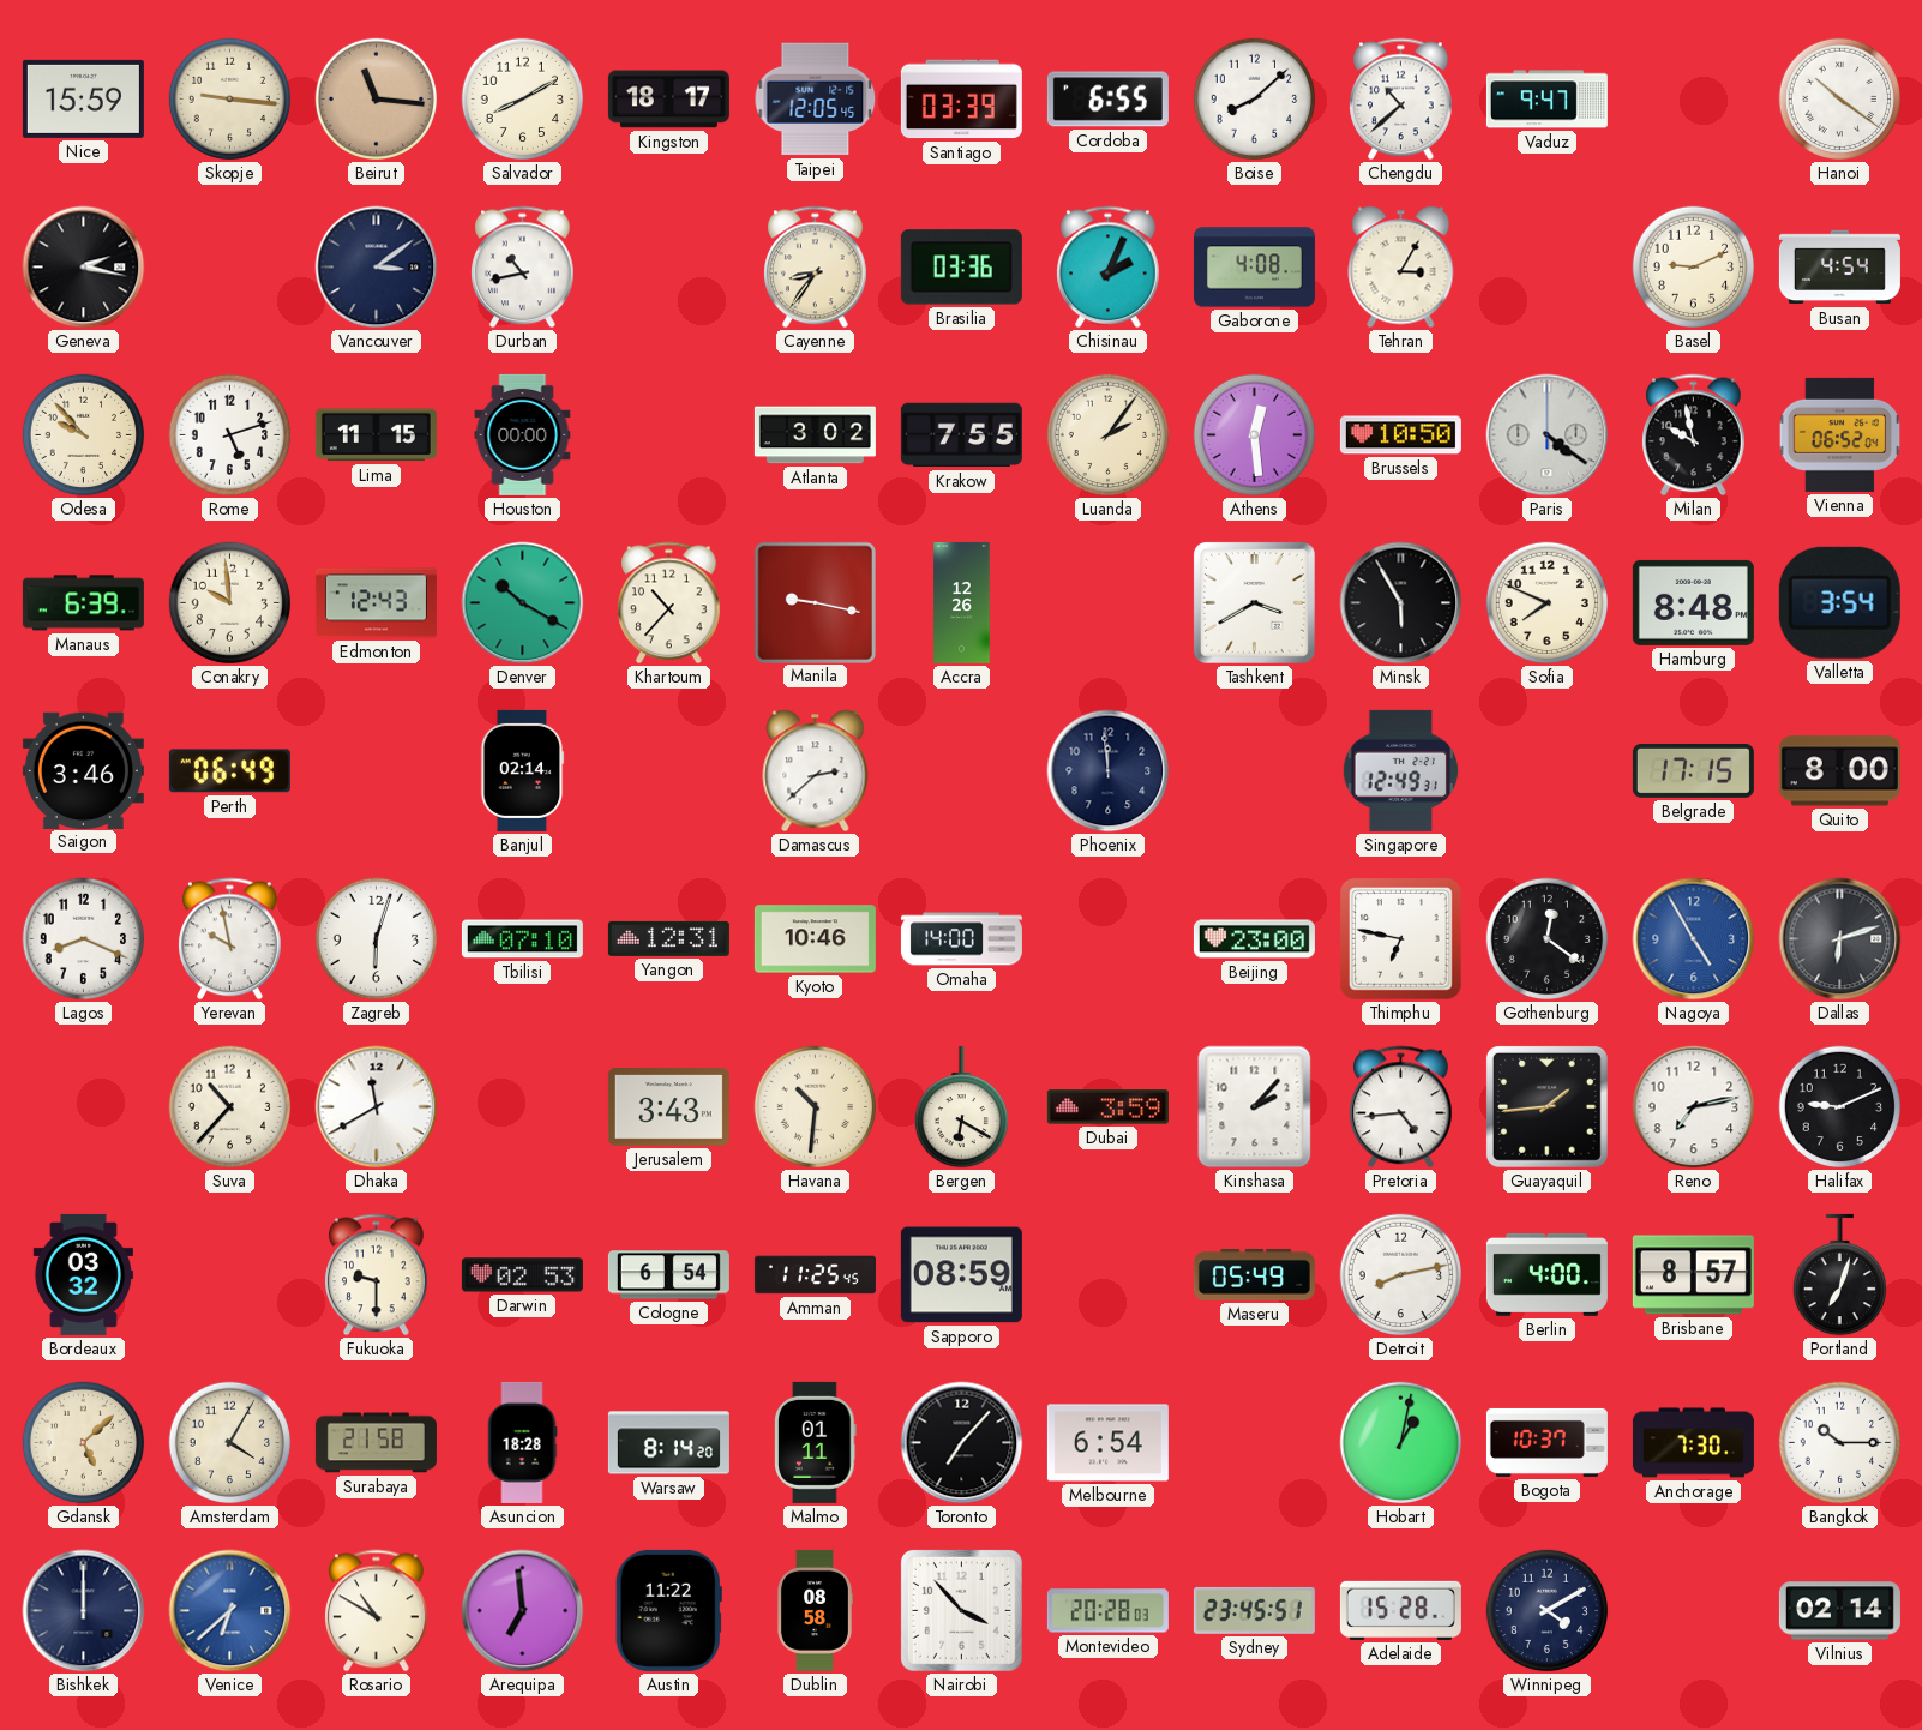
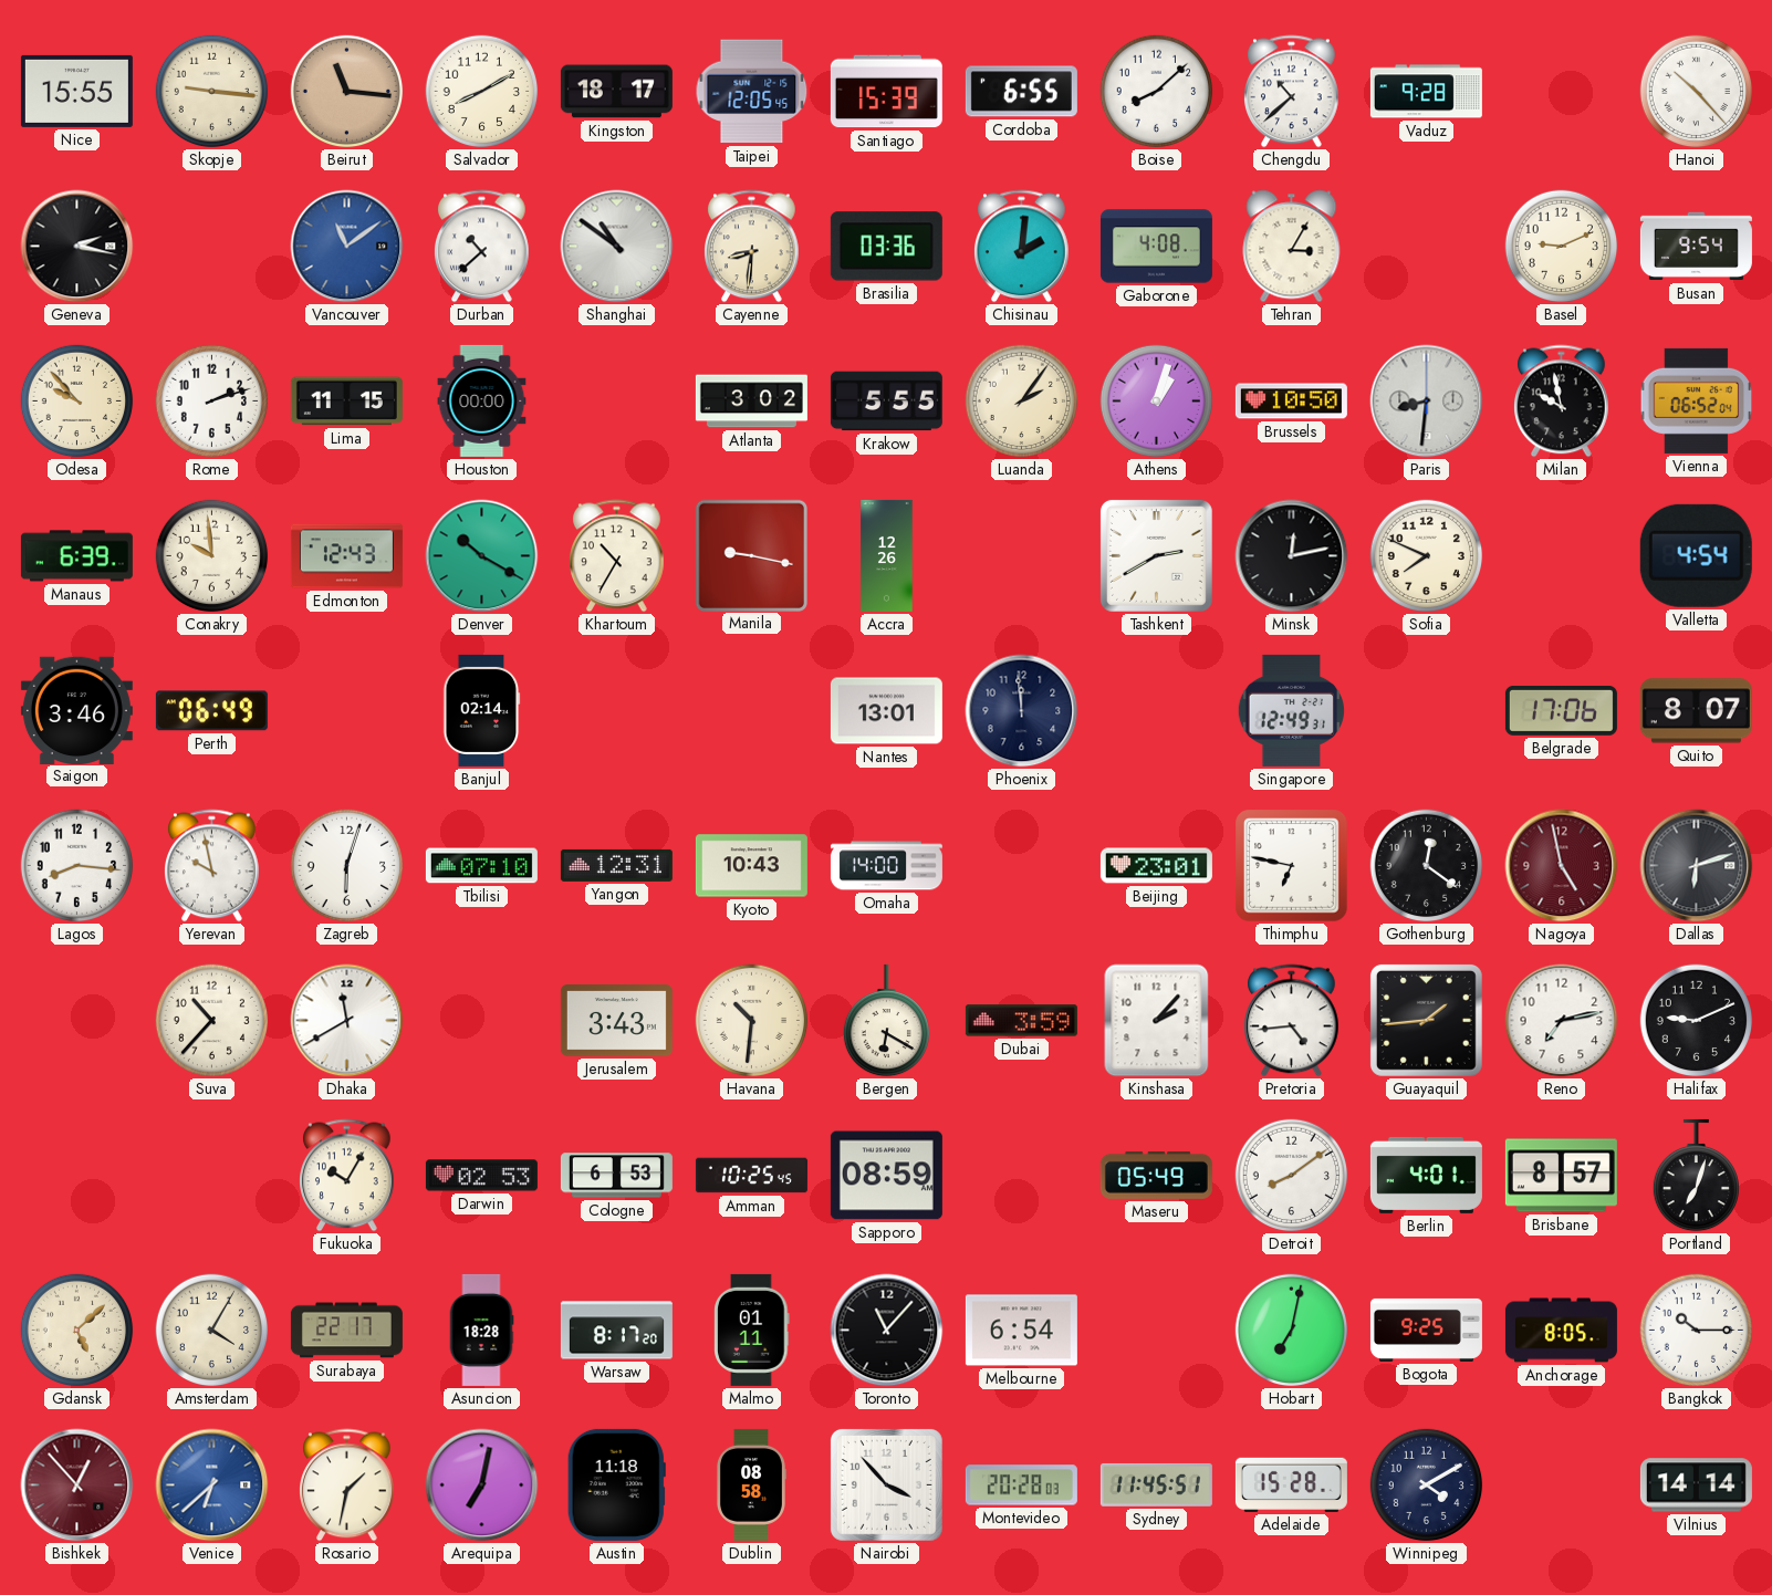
Nice: 15:59 -> 15:55 (76, 91)
Santiago: 03:39 -> 15:39 (886, 92)
Vaduz: 9:47 -> 9:28 (1426, 92)
Hanoi: 10:21 -> 10:23 (1697, 92)
Vancouver: 3:09 -> 11:09 (347, 247)
Vancouver dial: navy -> blue (347, 247)
Durban: 10:43 -> 10:38 (482, 247)
Shanghai: none -> 10:51 (617, 247)
Cayenne: 8:36 -> 8:31 (752, 247)
Chisinau: 2:04 -> 2:01 (1022, 247)
Busan: 4:54 -> 9:54 (1696, 247)
Rome: 5:12 -> 2:12 (212, 402)
Krakow: 7:55 -> 5:55 (886, 402)
Athens: 12:29 -> 1:03 (1157, 402)
Paris: 4:21 -> 8:31 (1427, 402)
Khartoum: 10:37 -> 10:35 (617, 556)
Tashkent: 3:40 -> 2:40 (1156, 555)
Minsk: 5:55 -> 12:13 (1292, 556)
Hamburg: 8:48 -> none (1693, 602)
Valletta: 3:54 -> 4:54 (1696, 555)
Damascus: 2:38 -> none (816, 771)
Nantes: none -> 13:01 (886, 711)
Belgrade: 17:15 -> 17:06 (1561, 710)
Quito: 8:00 -> 8:07 (1696, 711)
Lagos: 8:19 -> 8:16 (77, 866)
Kyoto: 10:46 -> 10:43 (751, 866)
Beijing: 23:00 -> 23:01 (1156, 866)
Nagoya: 4:55 -> 4:58 (1562, 866)
Nagoya dial: blue -> burgundy (1562, 866)
Bordeaux: 03:32 -> none (83, 1274)
Fukuoka: 9:30 -> 10:05 (347, 1176)
Cologne: 6:54 -> 6:53 (616, 1176)
Amman: 11:25 -> 10:25 (751, 1176)
Detroit: 8:13 -> 8:09 (1292, 1176)
Berlin: 4:00 -> 4:01 (1426, 1175)
Surabaya: 21:58 -> 22:17 (346, 1331)
Warsaw: 8:14 -> 8:17 (616, 1331)
Toronto: 7:07 -> 11:07 (887, 1331)
Hobart: 1:02 -> 7:02 (1292, 1331)
Bogota: 10:37 -> 9:25 (1426, 1330)
Anchorage: 7:30 -> 8:05 (1561, 1331)
Bishkek: 12:00 -> 12:53 (77, 1485)
Bishkek dial: navy -> burgundy (77, 1485)
Rosario: 10:50 -> 1:32 (347, 1485)
Arequipa: 6:59 -> 7:02 (482, 1485)
Austin: 11:22 -> 11:18 (616, 1484)
Sydney: 23:45 -> 11:45 (1156, 1484)
Vilnius: 02:14 -> 14:14 (1696, 1485)
